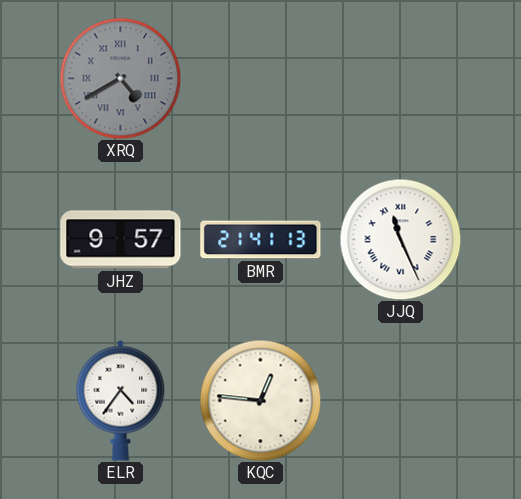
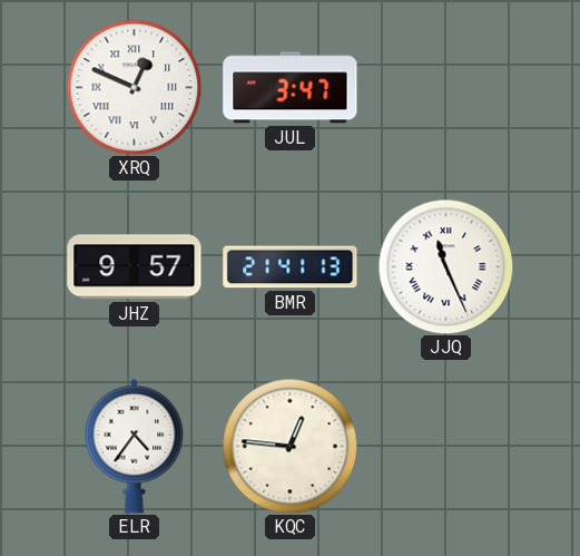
XRQ: 4:40 -> 12:49 (134, 87)
XRQ dial: grey -> white (134, 87)
JUL: none -> 3:47 (291, 88)
